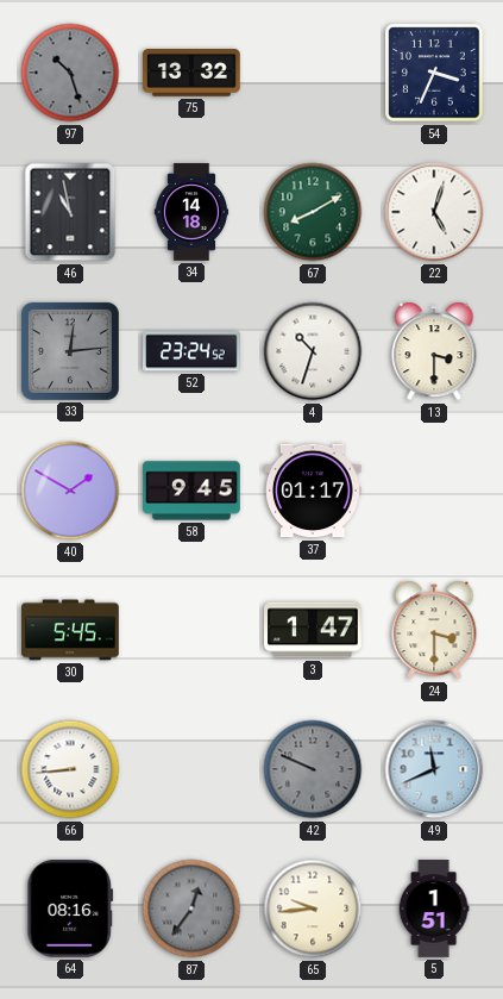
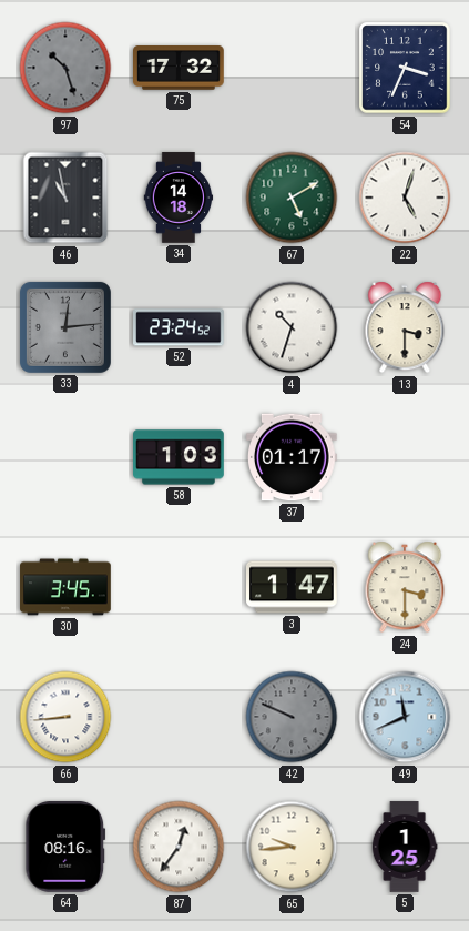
75: 13:32 -> 17:32 (180, 69)
67: 8:10 -> 5:10 (292, 198)
40: 1:50 -> none (70, 491)
58: 9:45 -> 1:03 (179, 457)
30: 5:45 -> 3:45 (65, 587)
87 dial: grey -> white (179, 847)
5: 1:51 -> 1:25 (405, 847)
